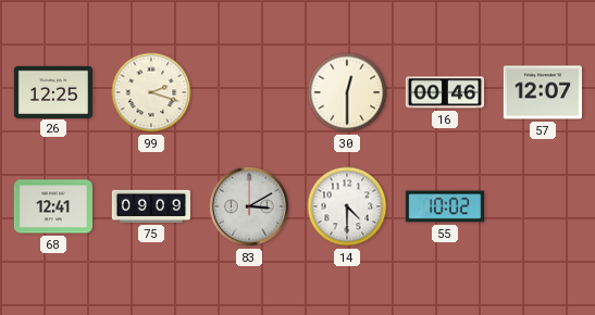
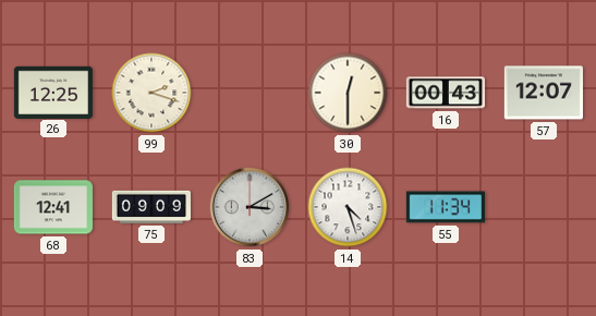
16: 00:46 -> 00:43 (445, 93)
14: 4:30 -> 4:27 (348, 207)
55: 10:02 -> 11:34 (446, 207)
